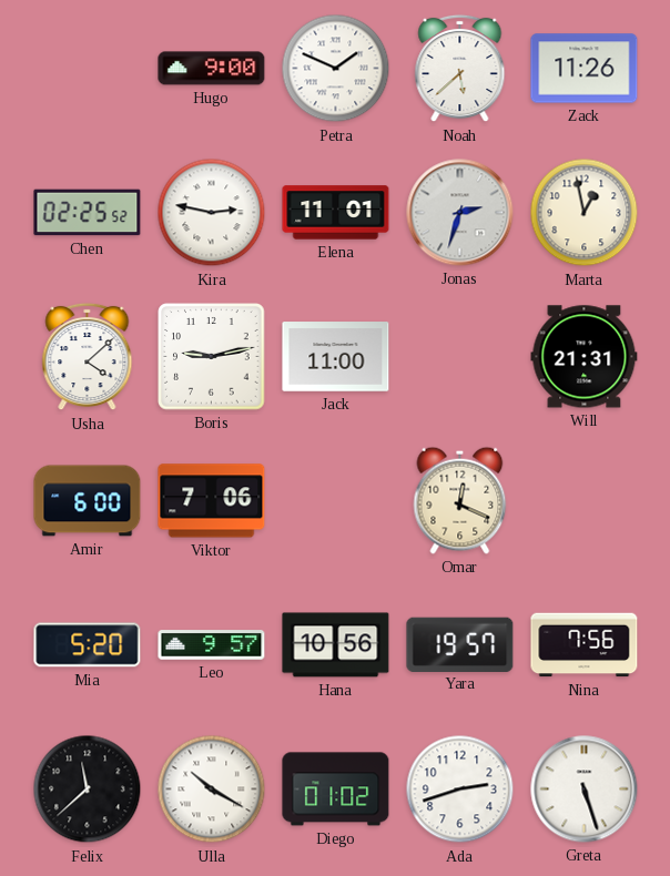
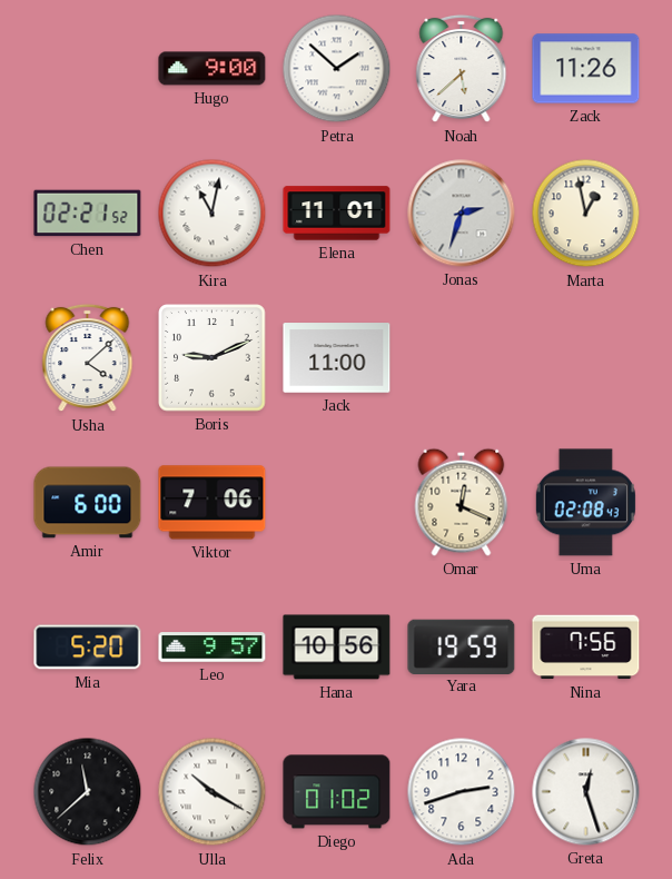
Petra: 1:49 -> 1:52 (337, 69)
Chen: 02:25 -> 02:21 (88, 214)
Kira: 2:47 -> 11:02 (213, 214)
Boris: 9:13 -> 9:11 (213, 358)
Will: 21:31 -> none (585, 357)
Uma: none -> 02:08 (585, 503)
Yara: 19:57 -> 19:59 (462, 646)
Greta: 5:27 -> 12:27 (586, 792)
